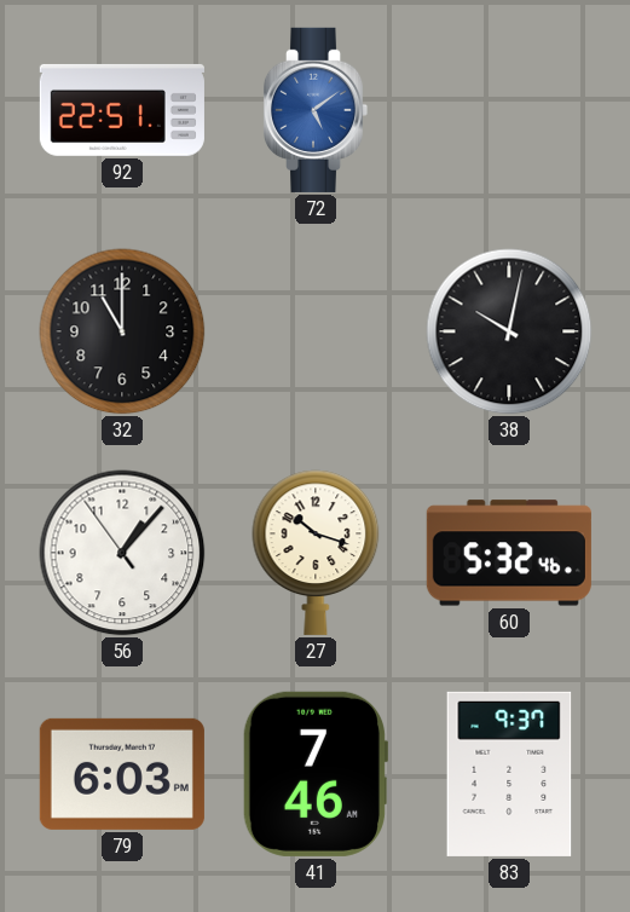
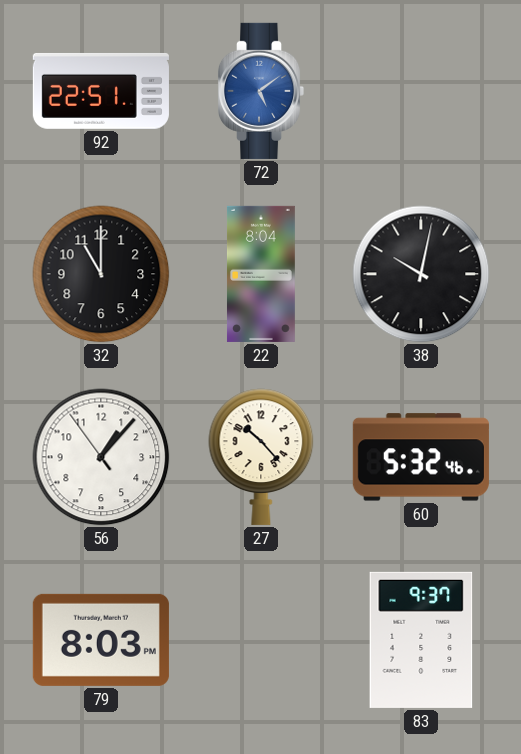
22: none -> 8:04 (261, 274)
27: 10:18 -> 10:23 (261, 457)
79: 6:03 -> 8:03 (101, 640)
41: 7:46 -> none (314, 774)
